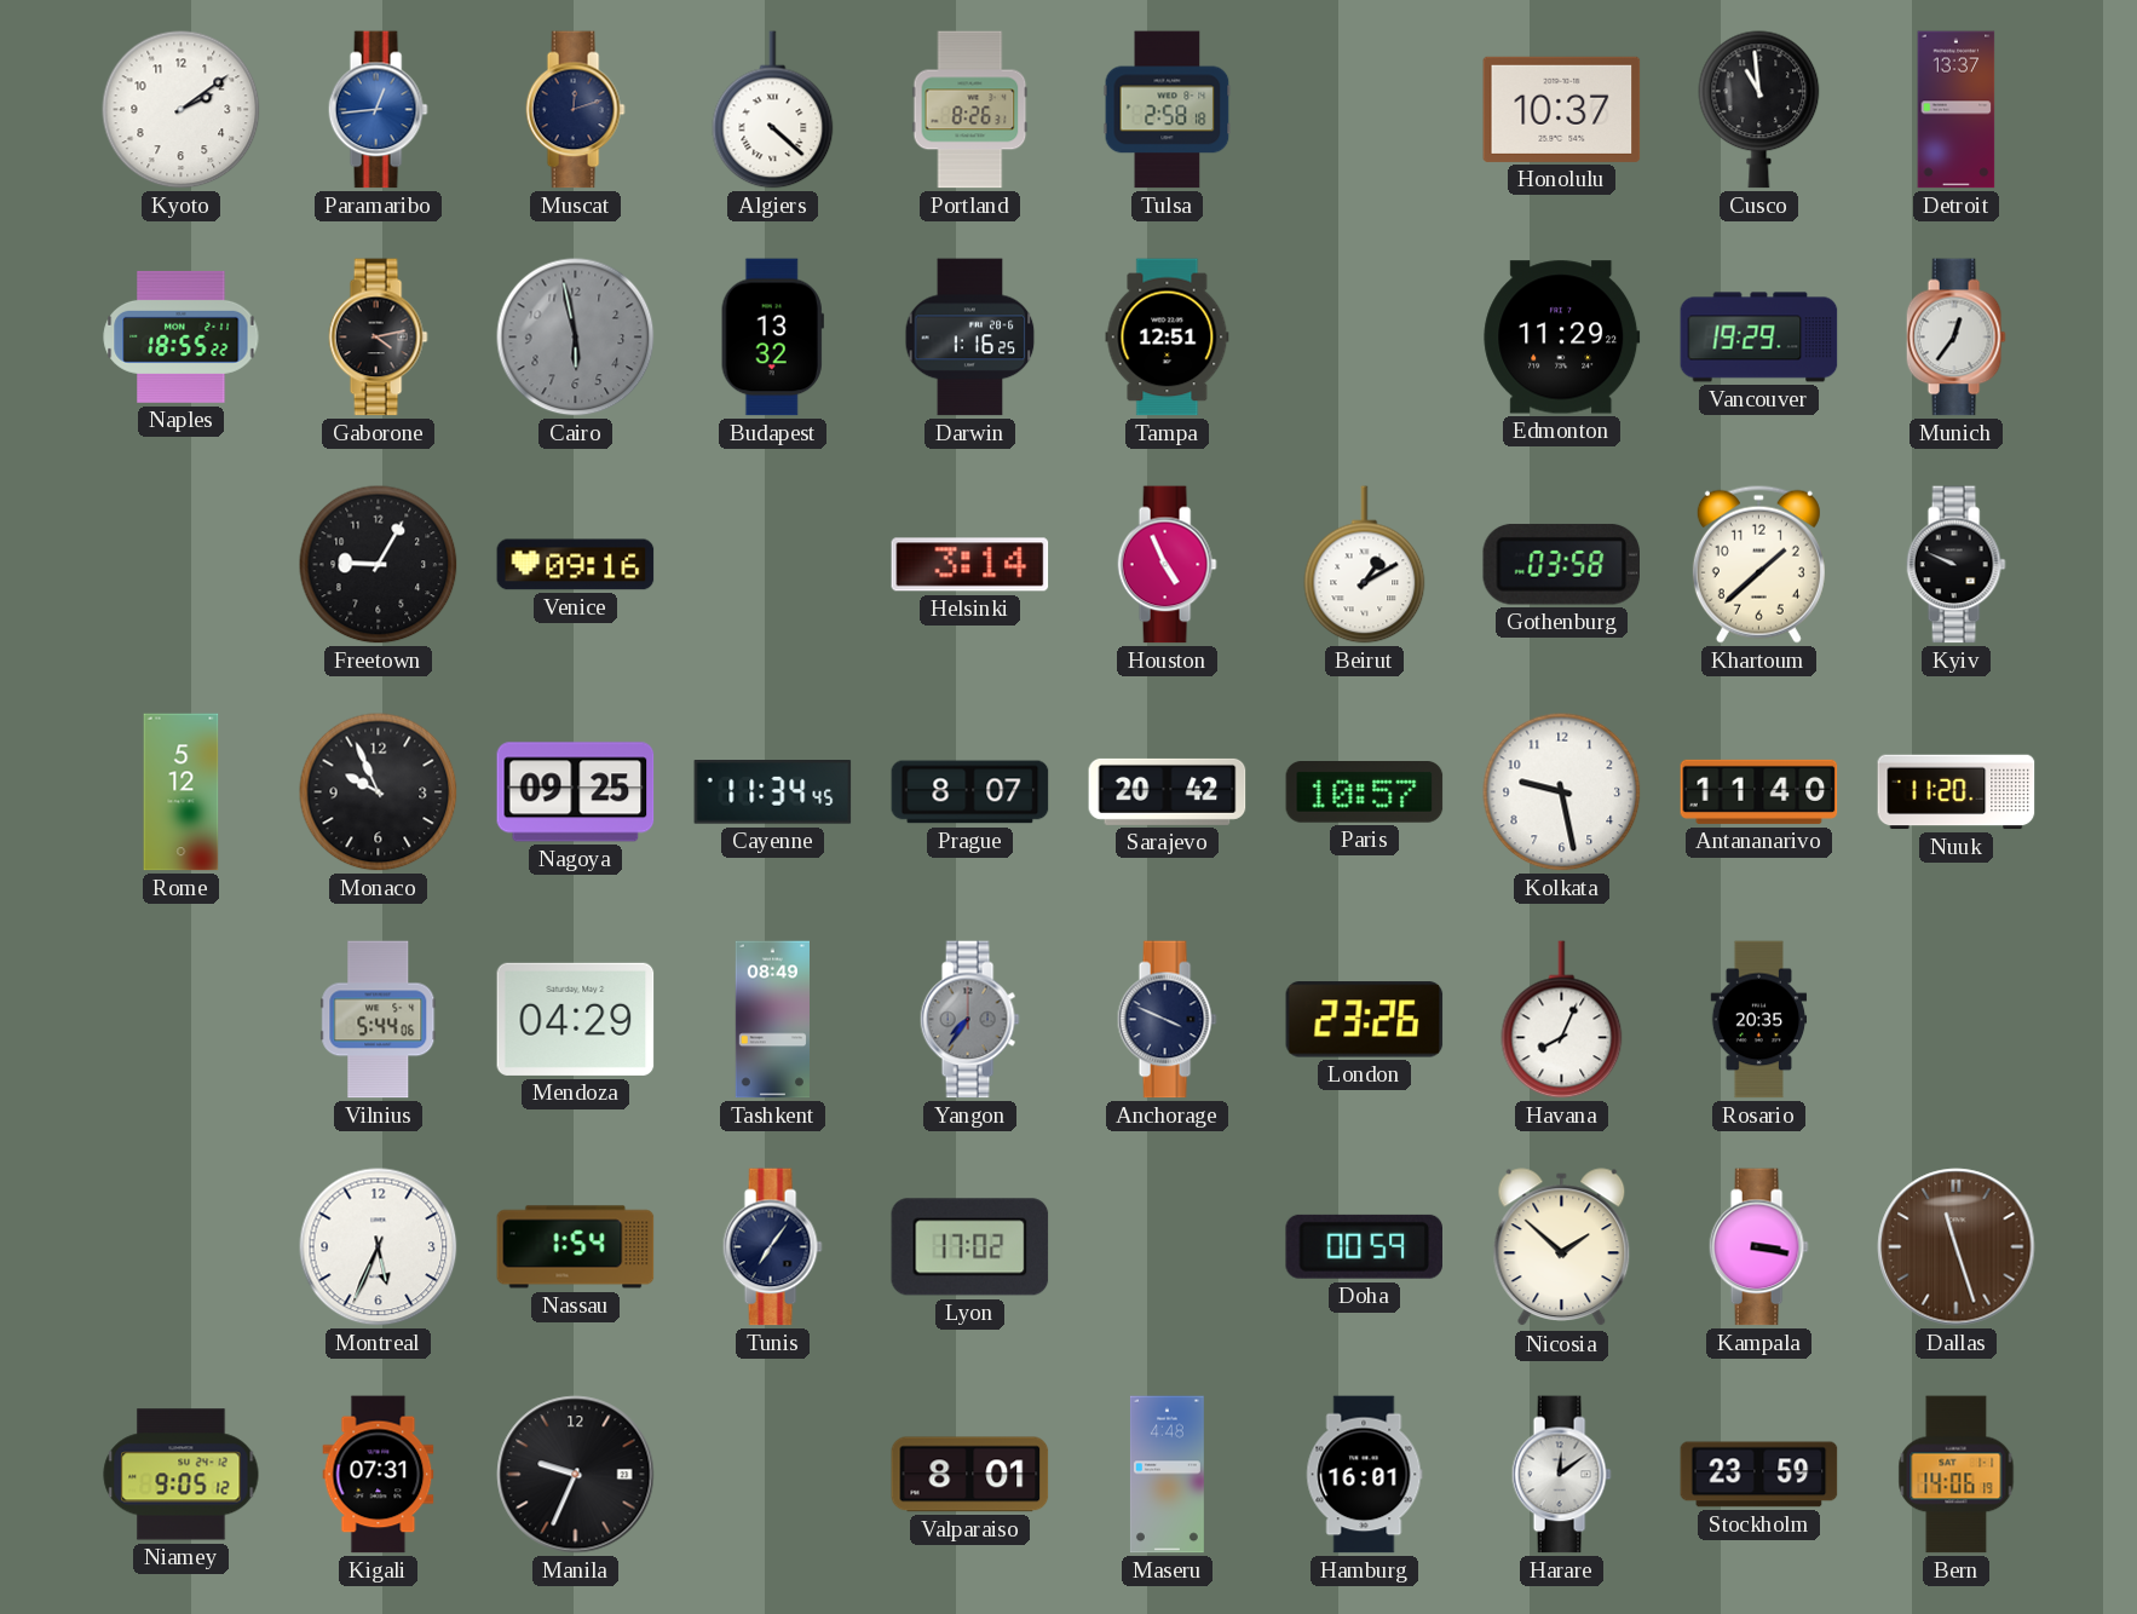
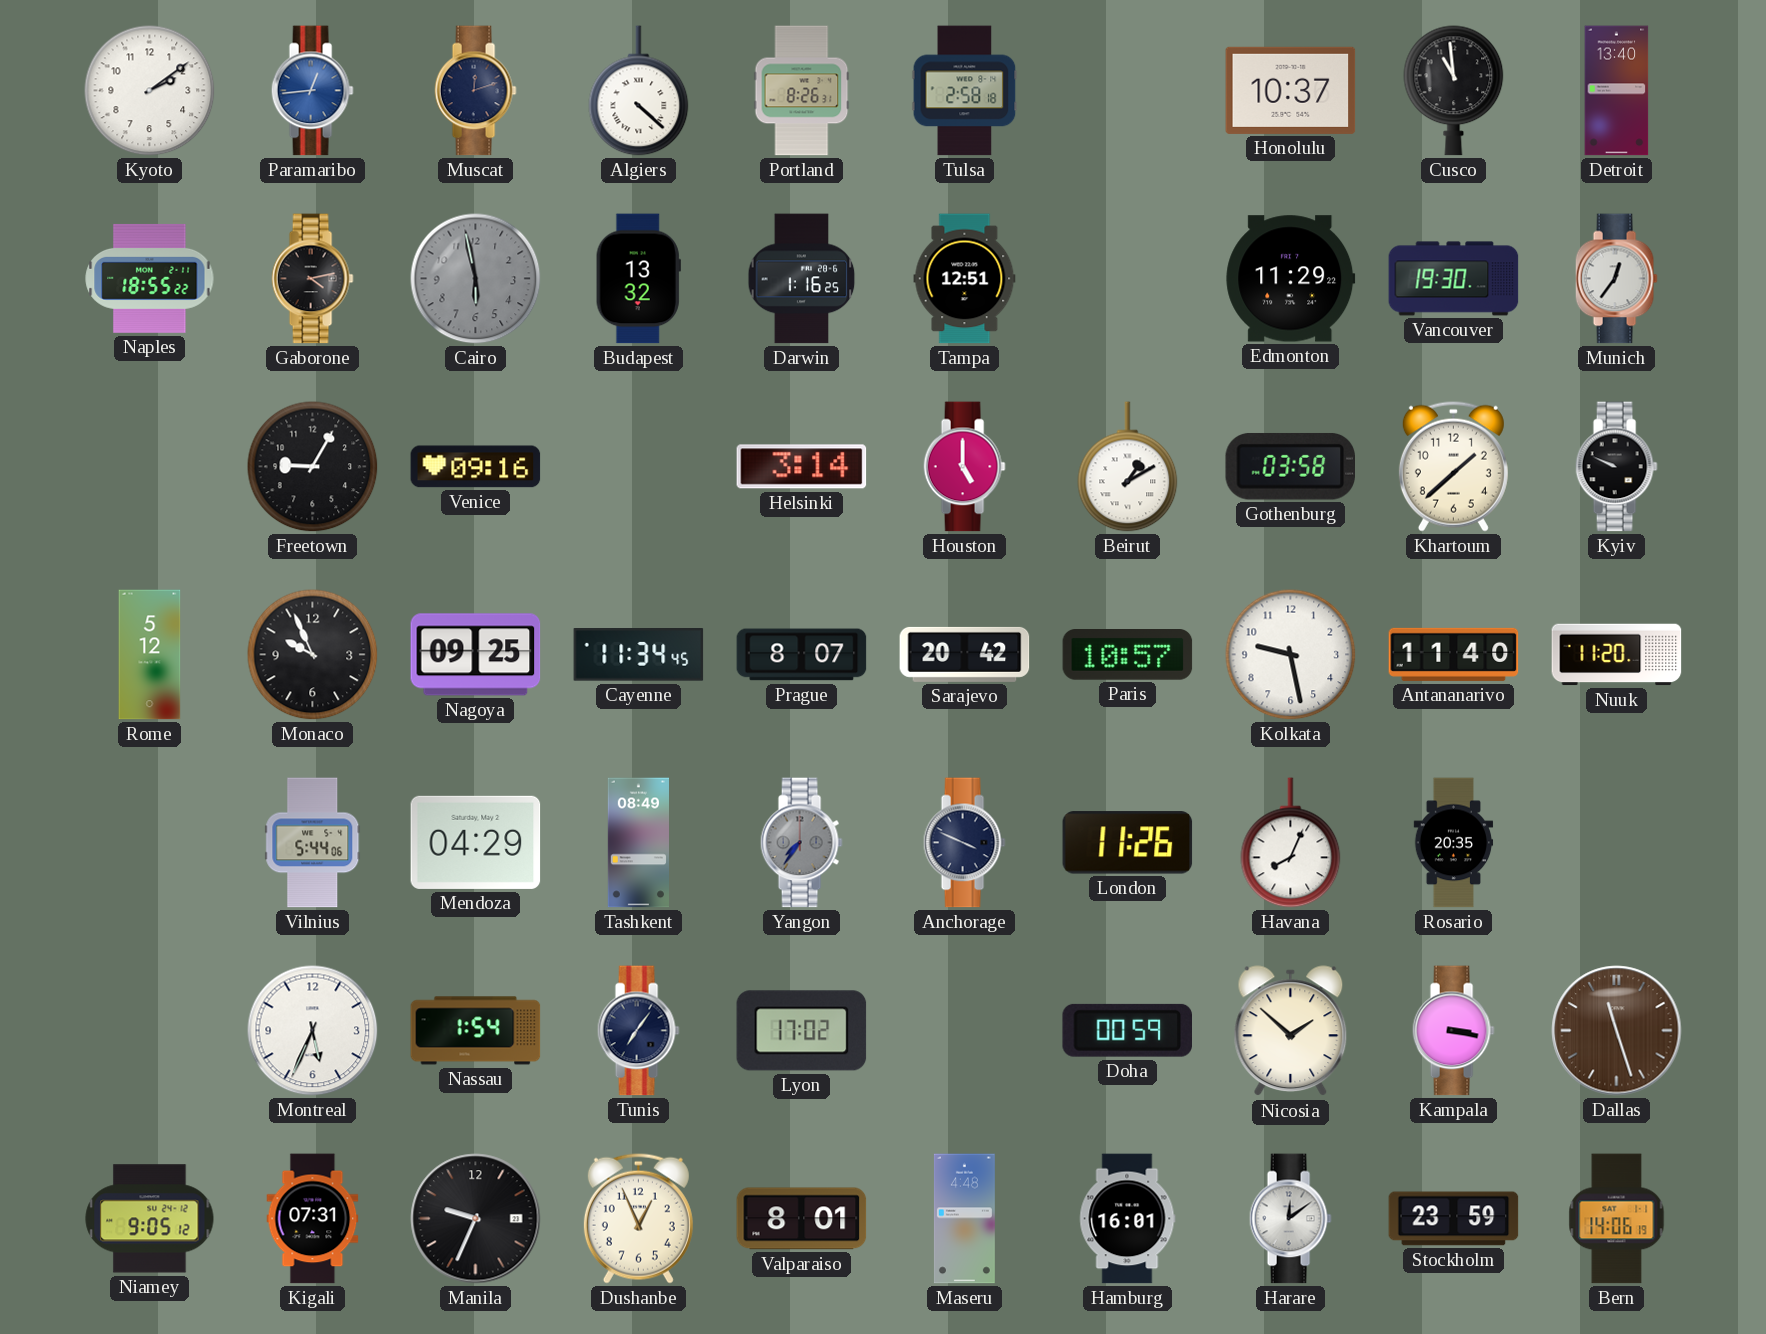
Detroit: 13:37 -> 13:40 (1617, 91)
Vancouver: 19:29 -> 19:30 (1454, 279)
Houston: 4:56 -> 5:00 (964, 467)
London: 23:26 -> 11:26 (1128, 843)
Dushanbe: none -> 12:56 (638, 1218)
